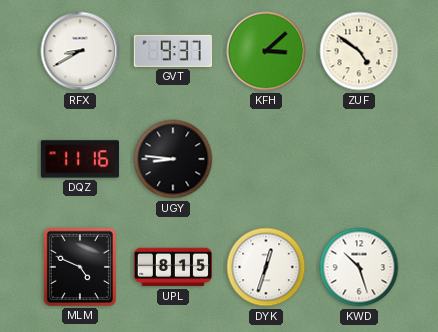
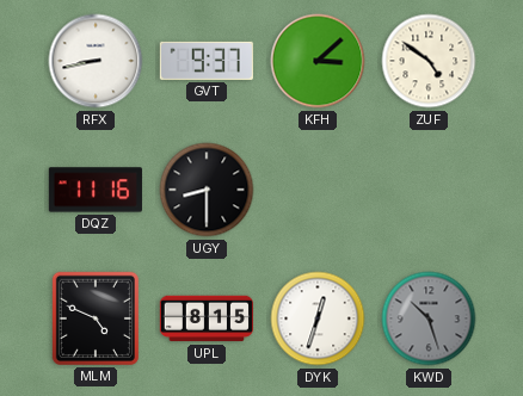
RFX: 8:40 -> 8:43 (96, 61)
UGY: 8:46 -> 8:30 (207, 190)
KWD dial: white -> grey (429, 318)
